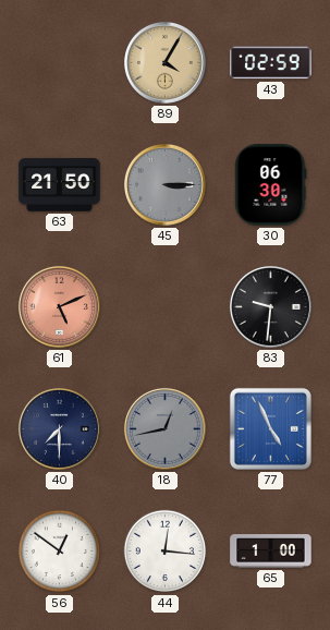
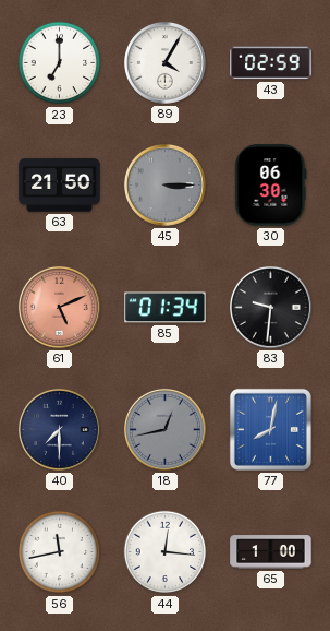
23: none -> 7:00 (60, 63)
89 dial: champagne -> white (164, 62)
85: none -> 01:34 (166, 308)
77: 4:56 -> 8:02 (270, 429)
56: 12:51 -> 11:43 (60, 552)
